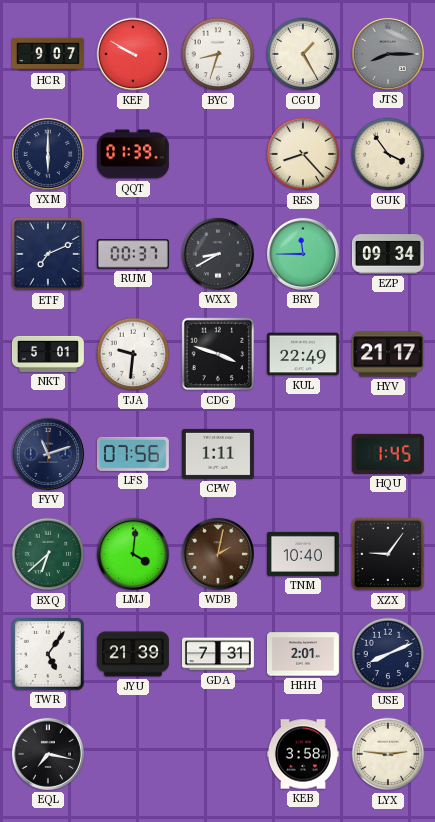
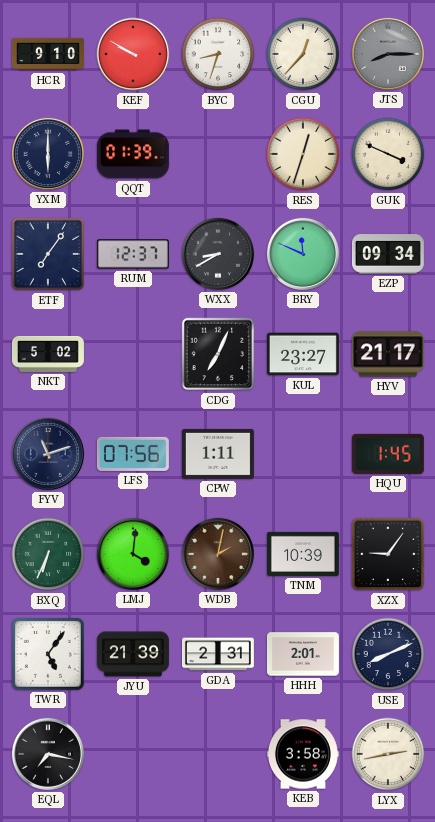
HCR: 9:07 -> 9:10 (48, 54)
CGU: 1:25 -> 12:37 (303, 54)
RES: 8:23 -> 12:33 (303, 154)
GUK: 3:54 -> 3:49 (388, 154)
ETF: 7:11 -> 7:06 (48, 254)
RUM: 00:37 -> 12:37 (133, 254)
BRY: 11:45 -> 11:49 (303, 254)
NKT: 5:01 -> 5:02 (48, 354)
TJA: 9:31 -> none (133, 354)
CDG: 3:48 -> 7:04 (218, 354)
KUL: 22:49 -> 23:27 (303, 354)
BXQ: 6:38 -> 6:34 (48, 554)
TNM: 10:40 -> 10:39 (303, 554)
GDA: 7:31 -> 2:31 (218, 654)
LYX: 2:46 -> 2:43 (388, 754)
